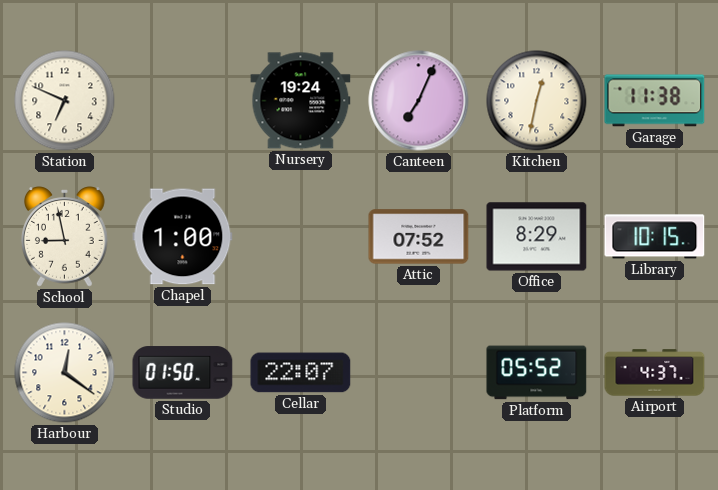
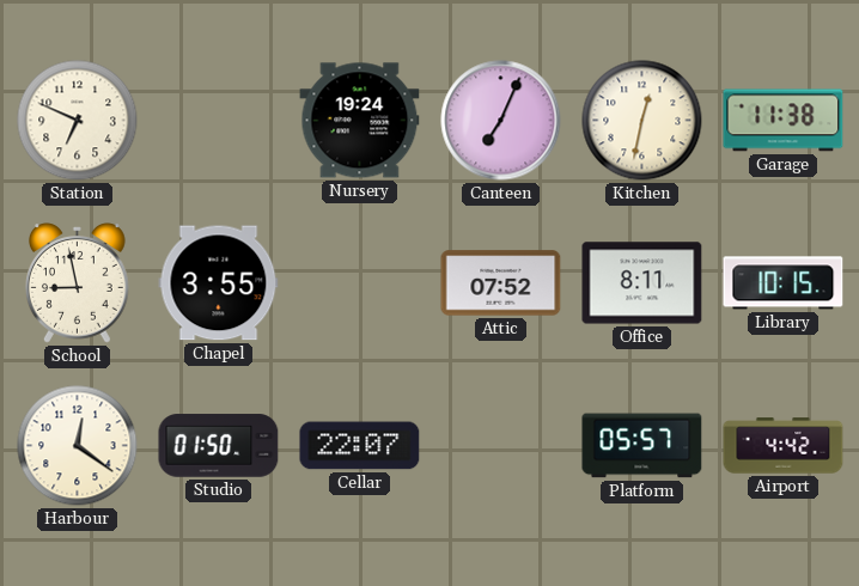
Chapel: 1:00 -> 3:55 (219, 283)
Office: 8:29 -> 8:11 (642, 283)
Platform: 05:52 -> 05:57 (642, 446)
Airport: 4:37 -> 4:42 (784, 446)
